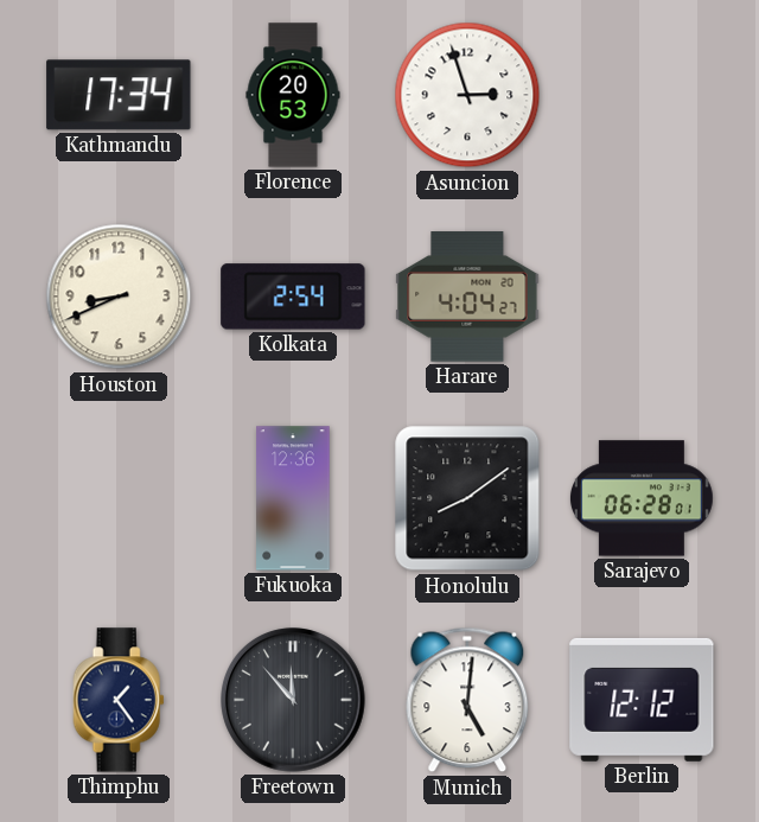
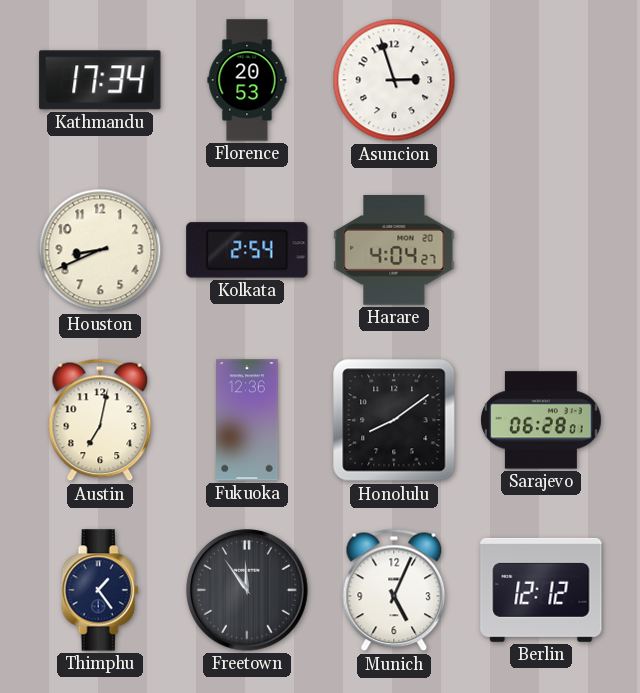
Austin: none -> 7:02 (100, 420)
Freetown: 11:53 -> 11:54 (247, 590)
Munich: 5:01 -> 5:04 (394, 590)
